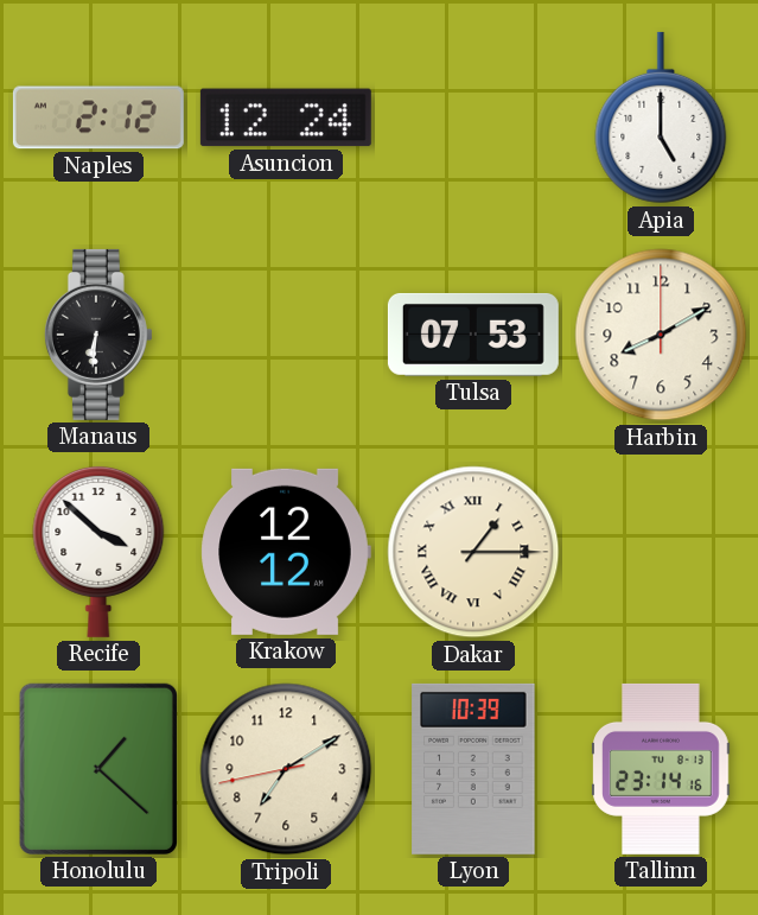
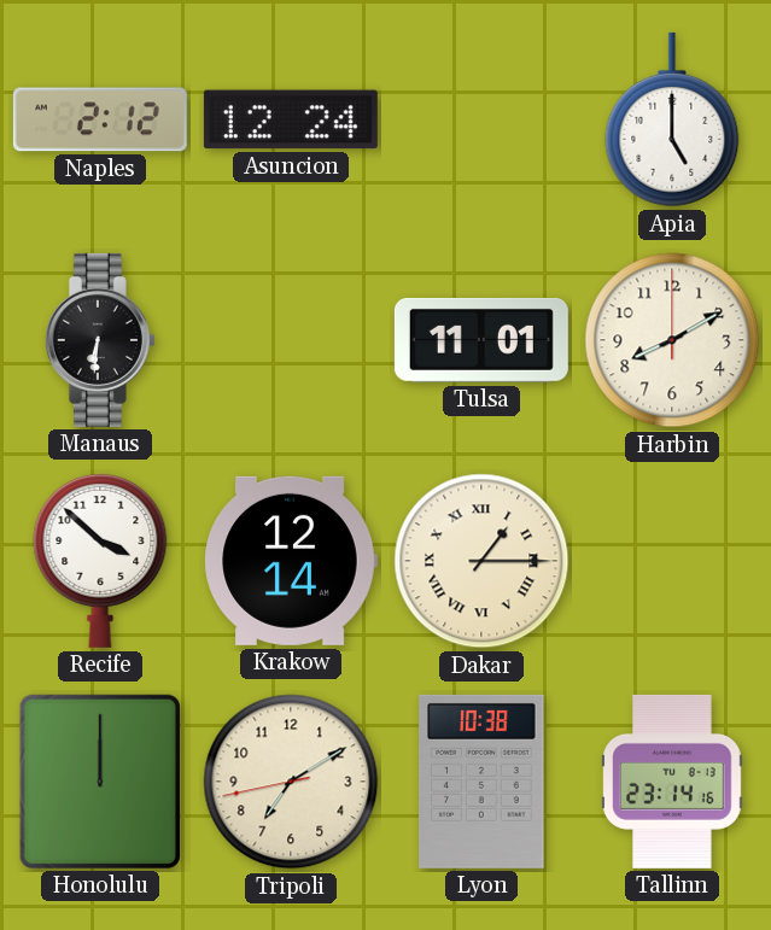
Tulsa: 07:53 -> 11:01 (481, 340)
Krakow: 12:12 -> 12:14 (291, 561)
Honolulu: 1:22 -> 12:00 (100, 782)
Lyon: 10:39 -> 10:38 (481, 782)
